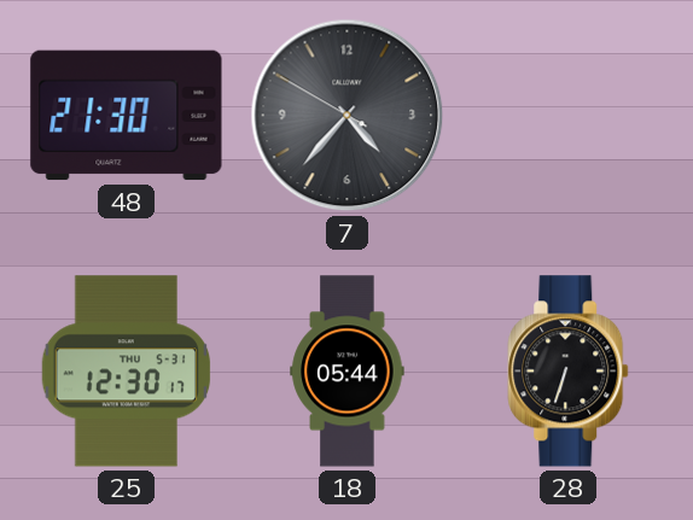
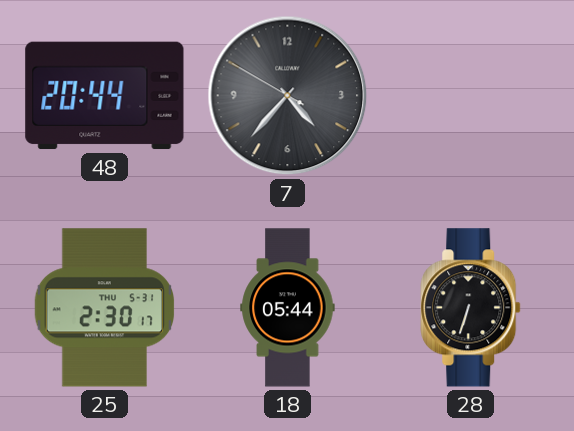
48: 21:30 -> 20:44 (105, 96)
25: 12:30 -> 2:30 (105, 308)
